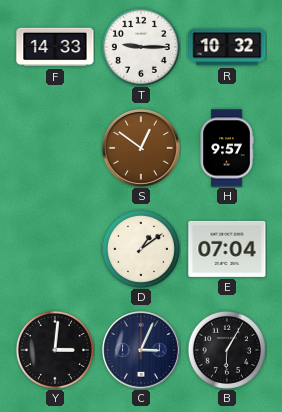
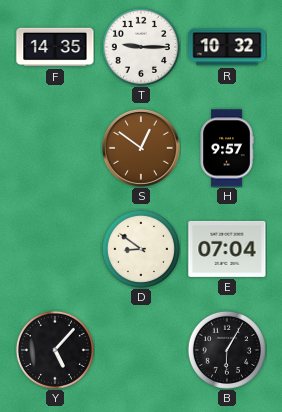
F: 14:33 -> 14:35 (55, 47)
D: 1:09 -> 8:51 (141, 249)
Y: 3:01 -> 5:07 (55, 350)
C: 3:04 -> none (142, 351)
